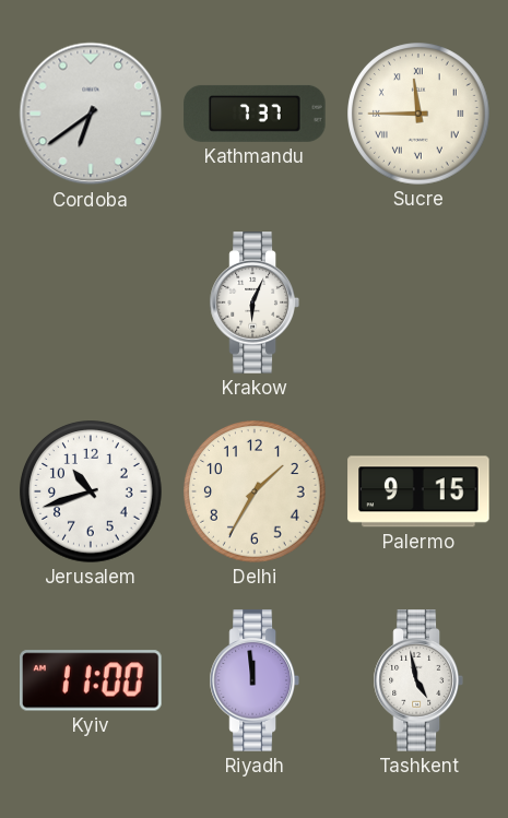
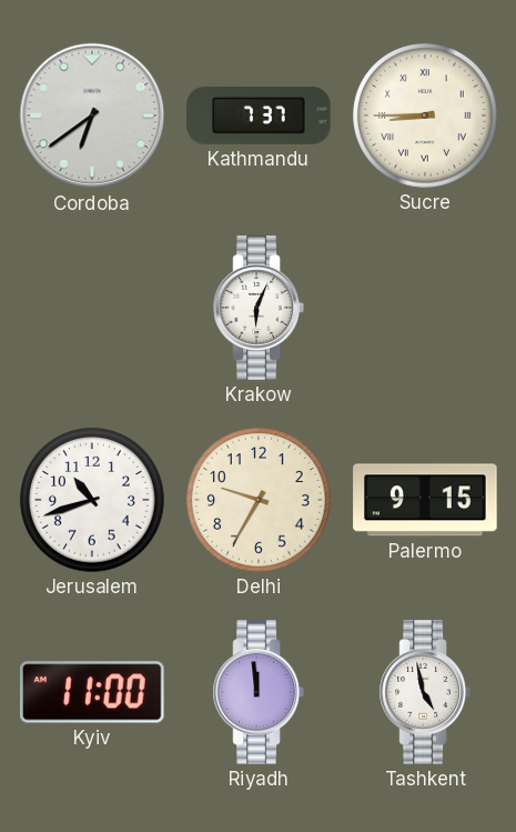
Sucre: 11:45 -> 8:45 (425, 116)
Delhi: 1:35 -> 9:35 (259, 500)
